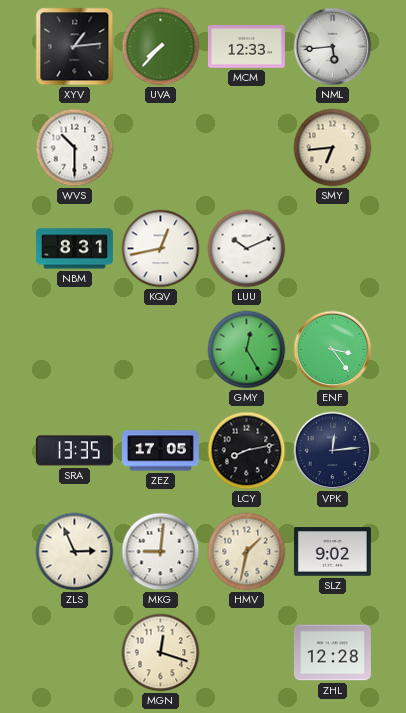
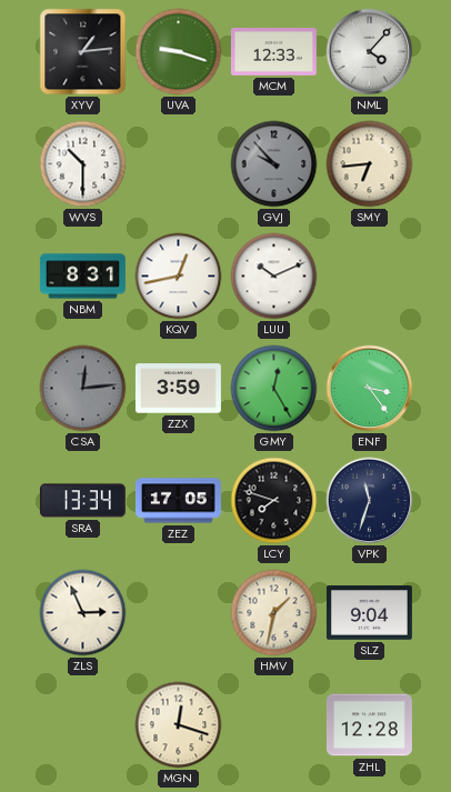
UVA: 7:37 -> 9:18 (179, 52)
NML: 5:44 -> 4:07 (370, 52)
GVJ: none -> 9:53 (274, 164)
CSA: none -> 12:14 (83, 389)
ZZX: none -> 3:59 (178, 389)
SRA: 13:35 -> 13:34 (82, 501)
LCY: 8:13 -> 7:48 (274, 501)
VPK: 12:14 -> 11:33 (370, 501)
MKG: 9:01 -> none (161, 552)
SLZ: 9:02 -> 9:04 (369, 613)
